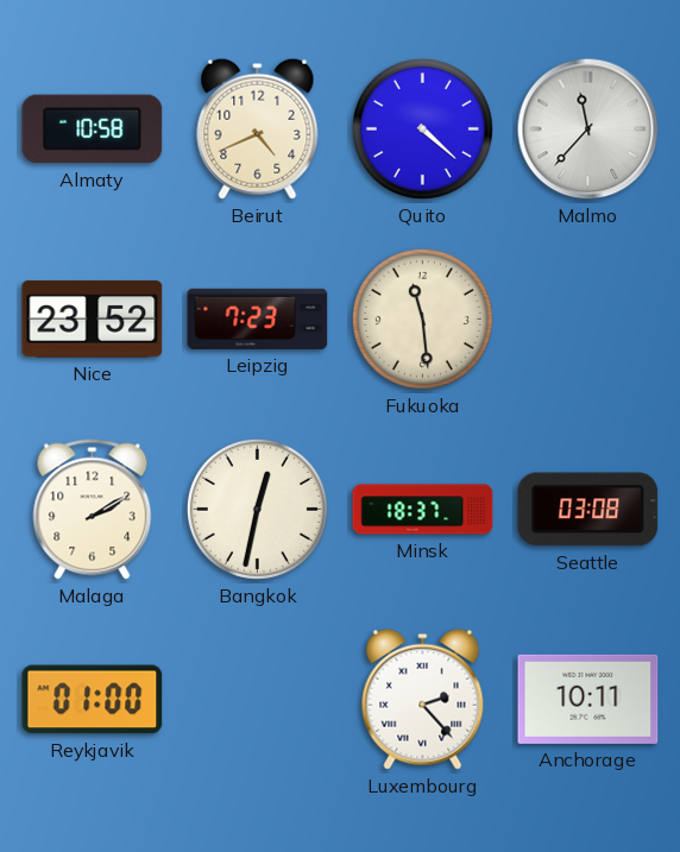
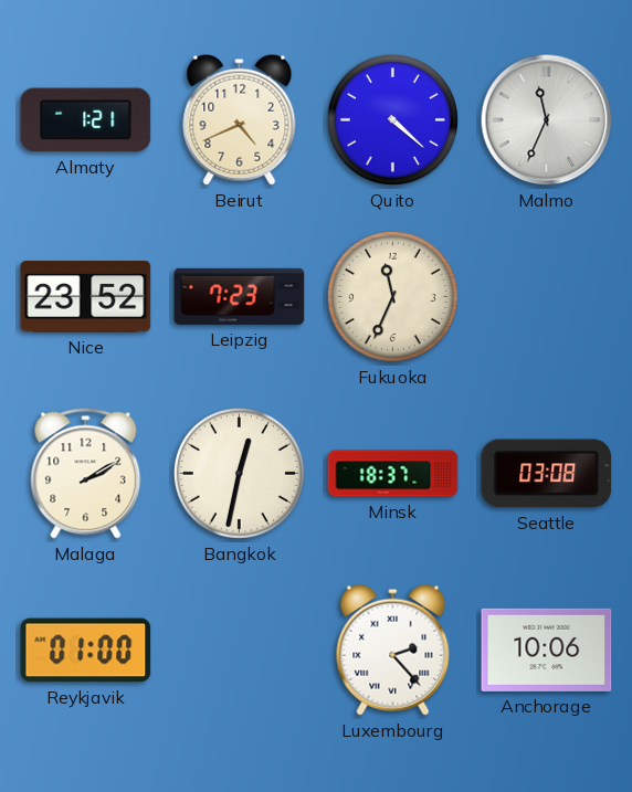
Almaty: 10:58 -> 1:21 (86, 120)
Malmo: 11:37 -> 11:34 (547, 120)
Fukuoka: 11:29 -> 11:34 (392, 296)
Anchorage: 10:11 -> 10:06 (547, 650)
